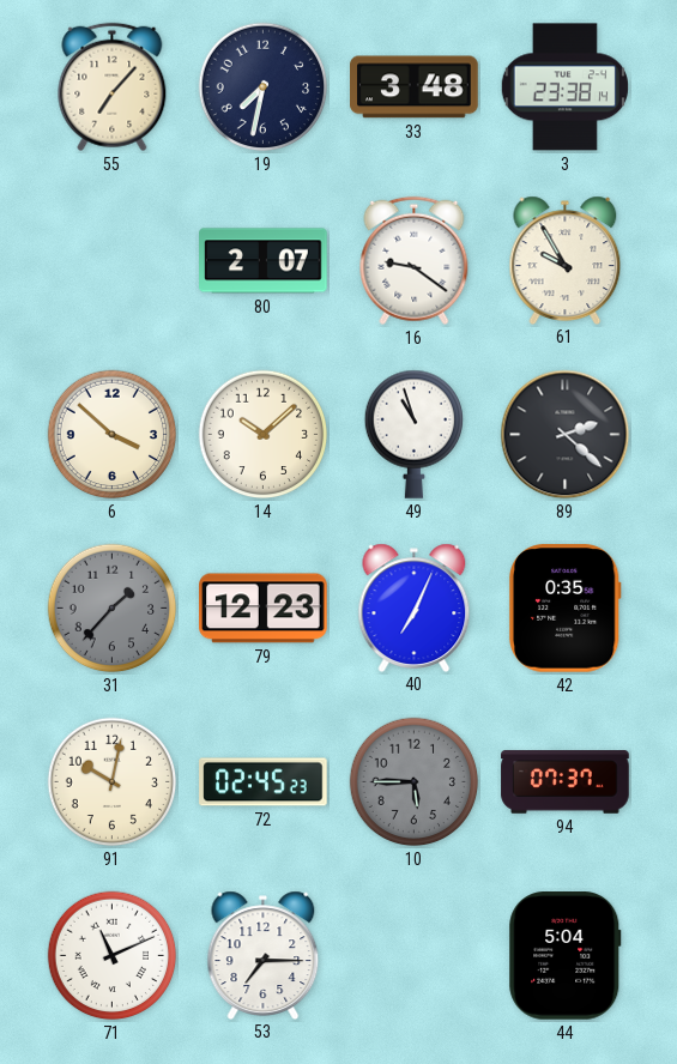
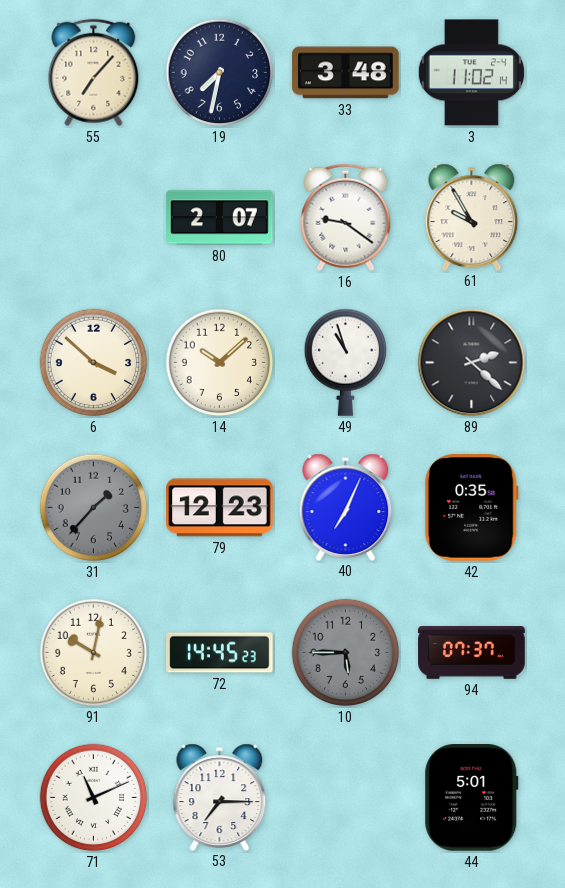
3: 23:38 -> 11:02 (471, 73)
72: 02:45 -> 14:45 (220, 653)
44: 5:04 -> 5:01 (472, 798)
